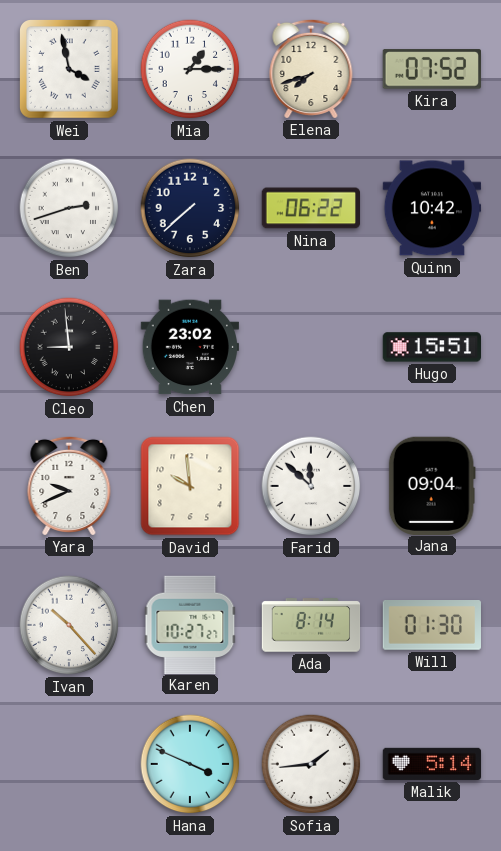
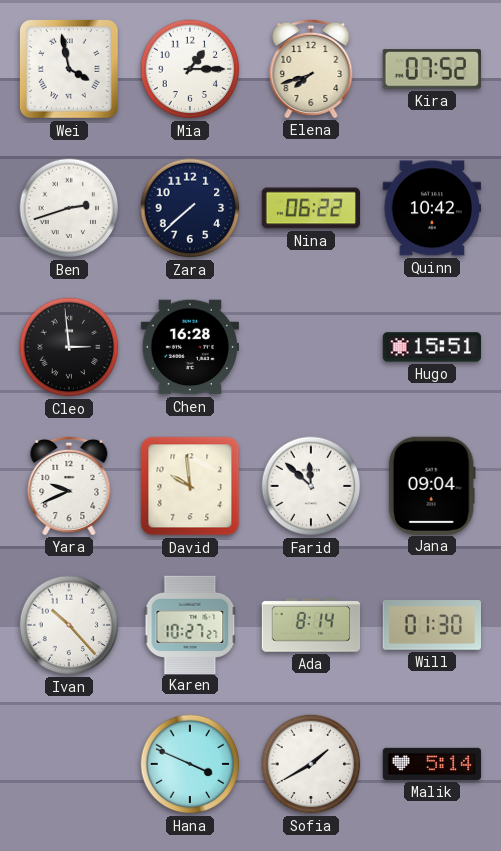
Cleo: 8:59 -> 2:59 (69, 347)
Chen: 23:02 -> 16:28 (189, 347)
Sofia: 1:44 -> 1:40 (311, 764)
